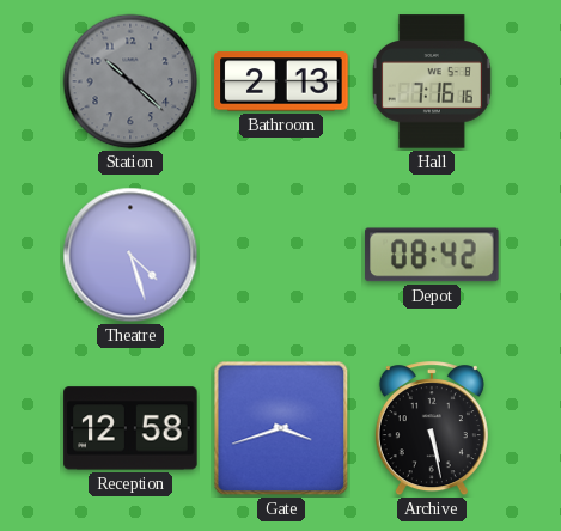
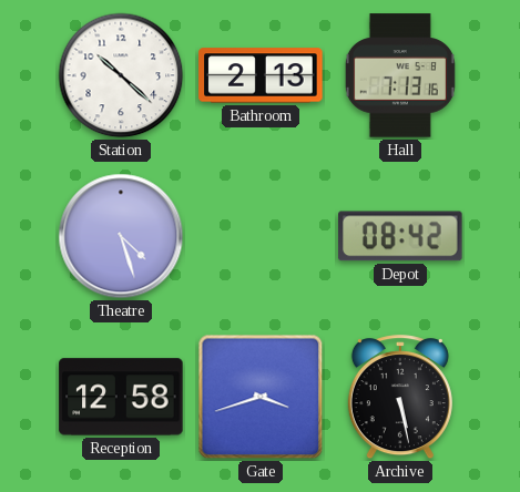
Station dial: grey -> white (121, 75)
Hall: 7:16 -> 7:13 (400, 75)
